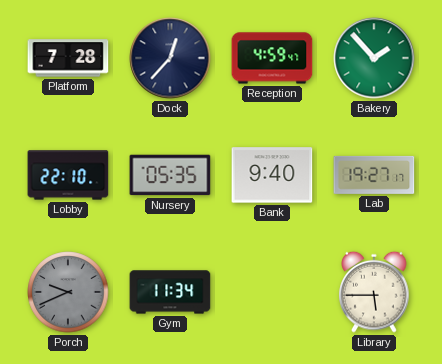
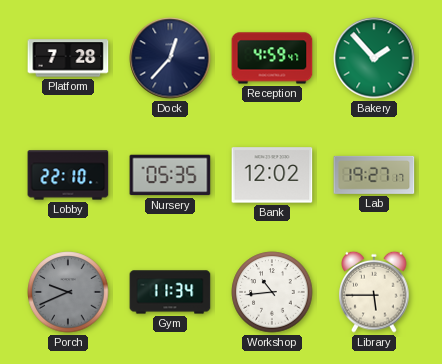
Bank: 9:40 -> 12:02 (272, 175)
Workshop: none -> 10:44 (272, 292)
